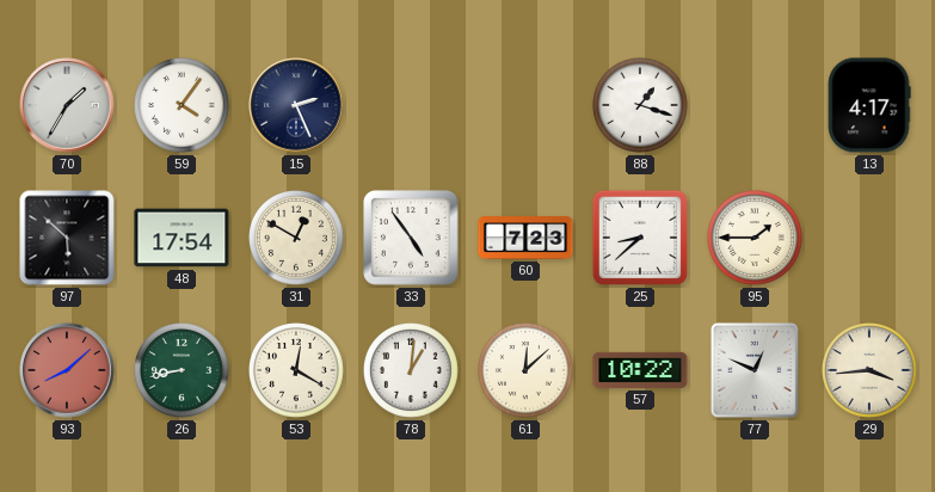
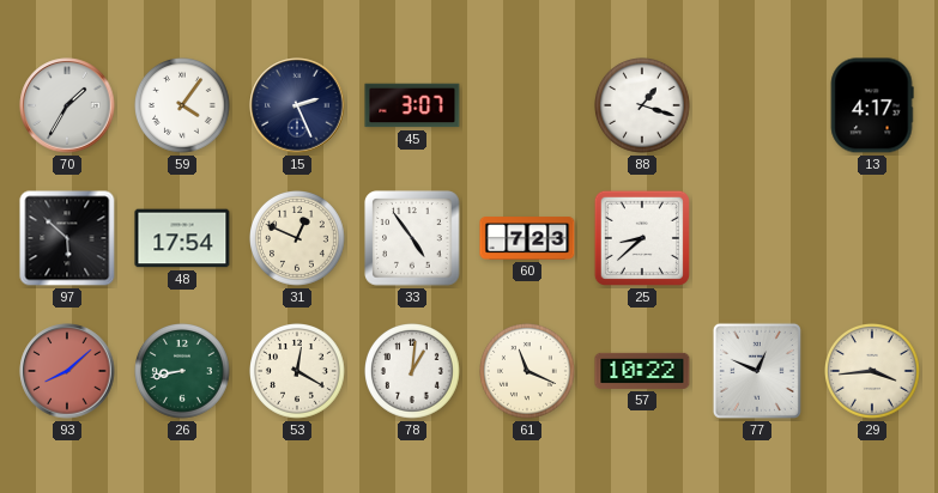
45: none -> 3:07 (412, 105)
31: 12:50 -> 12:49 (298, 239)
95: 1:45 -> none (756, 239)
61: 12:08 -> 11:19 (528, 372)
